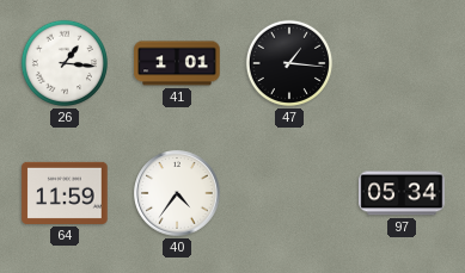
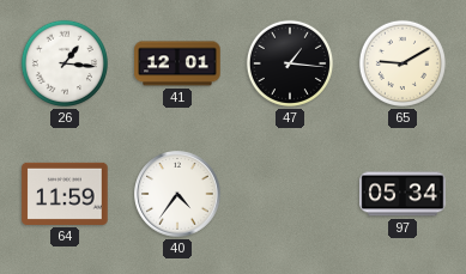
41: 1:01 -> 12:01 (177, 63)
65: none -> 9:10 (403, 63)
